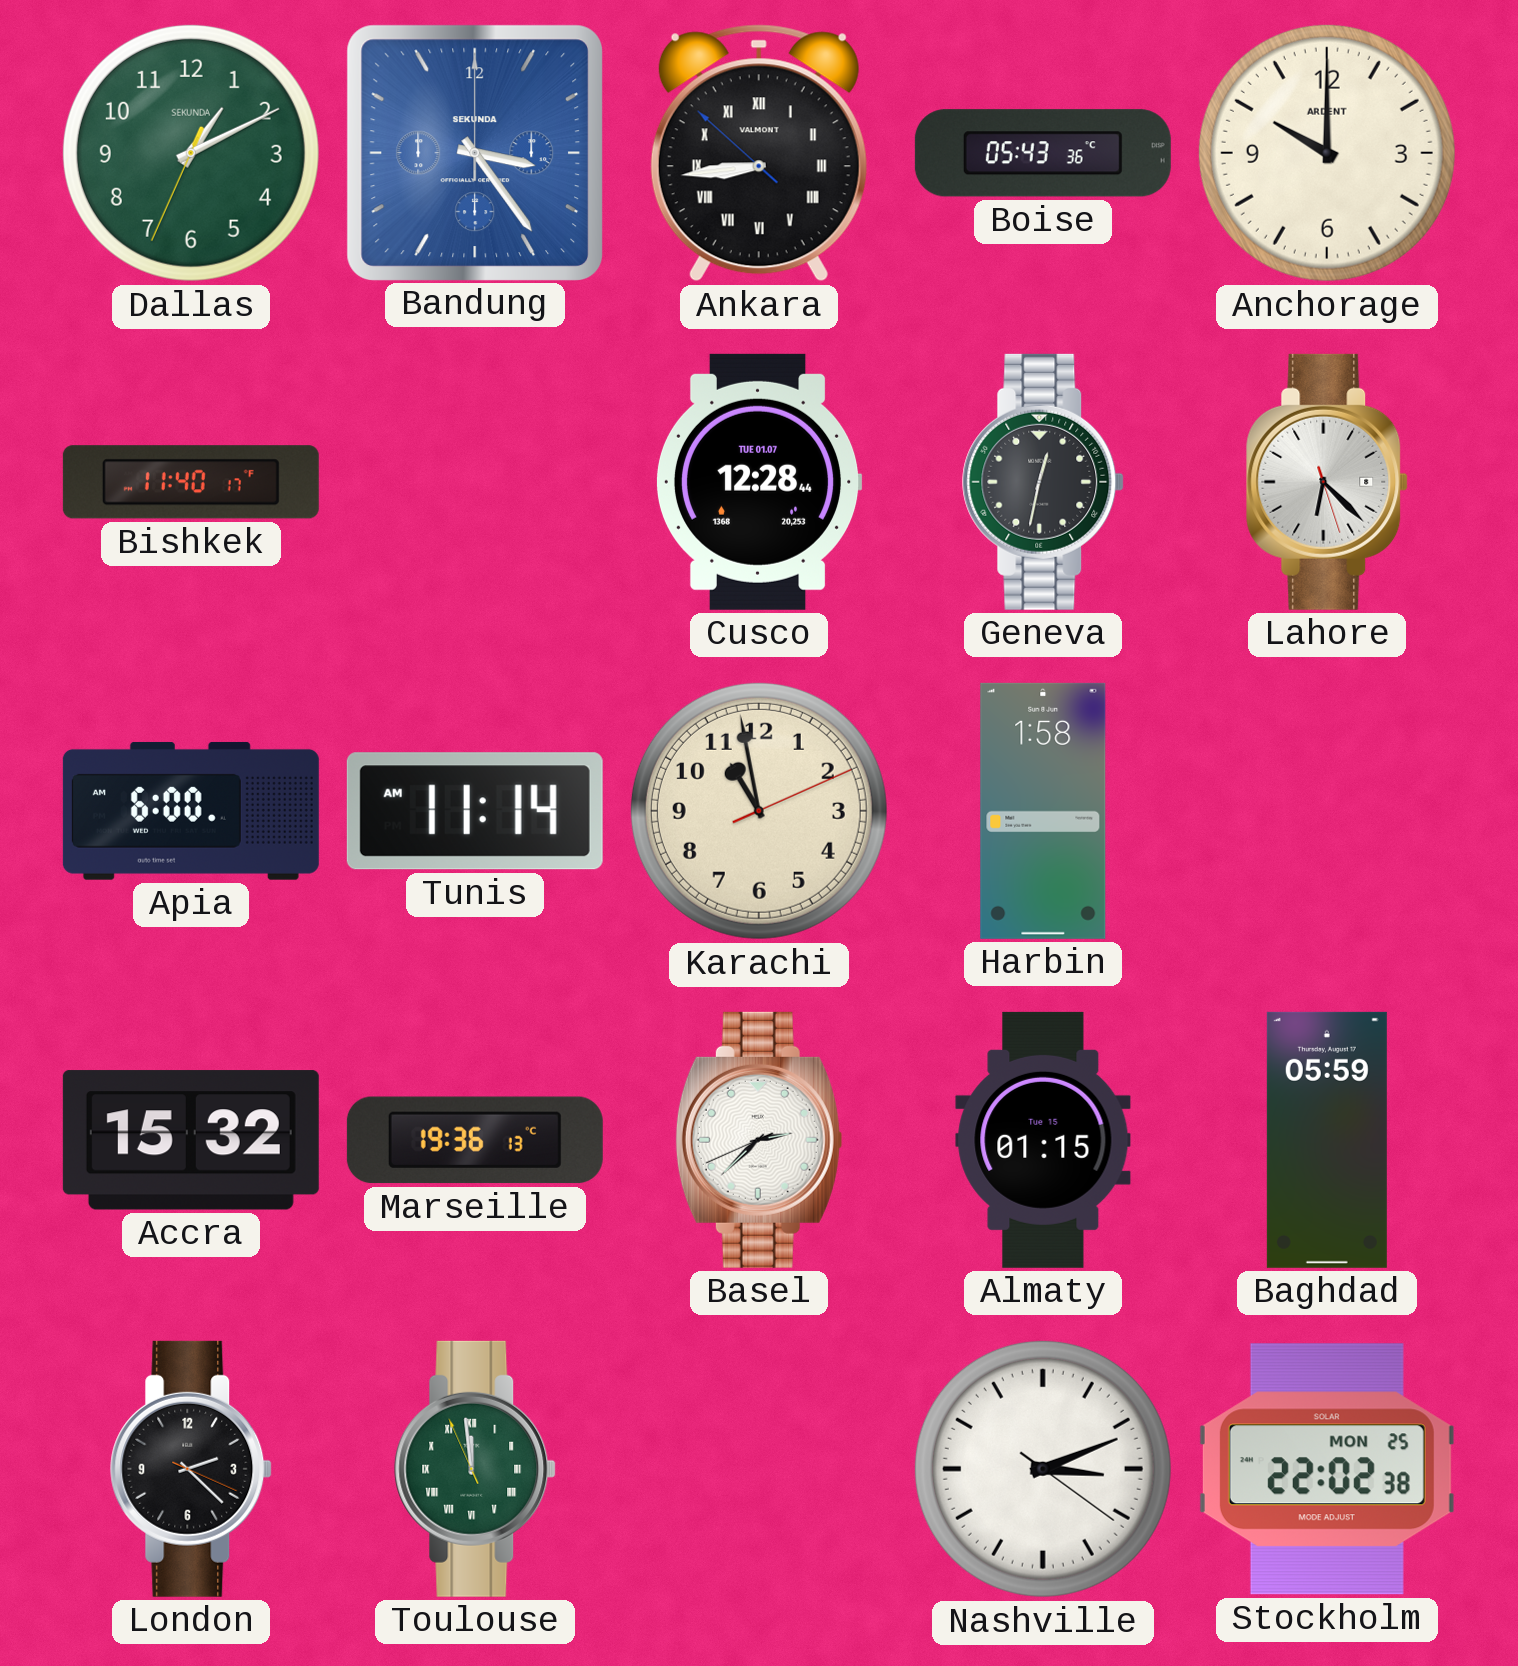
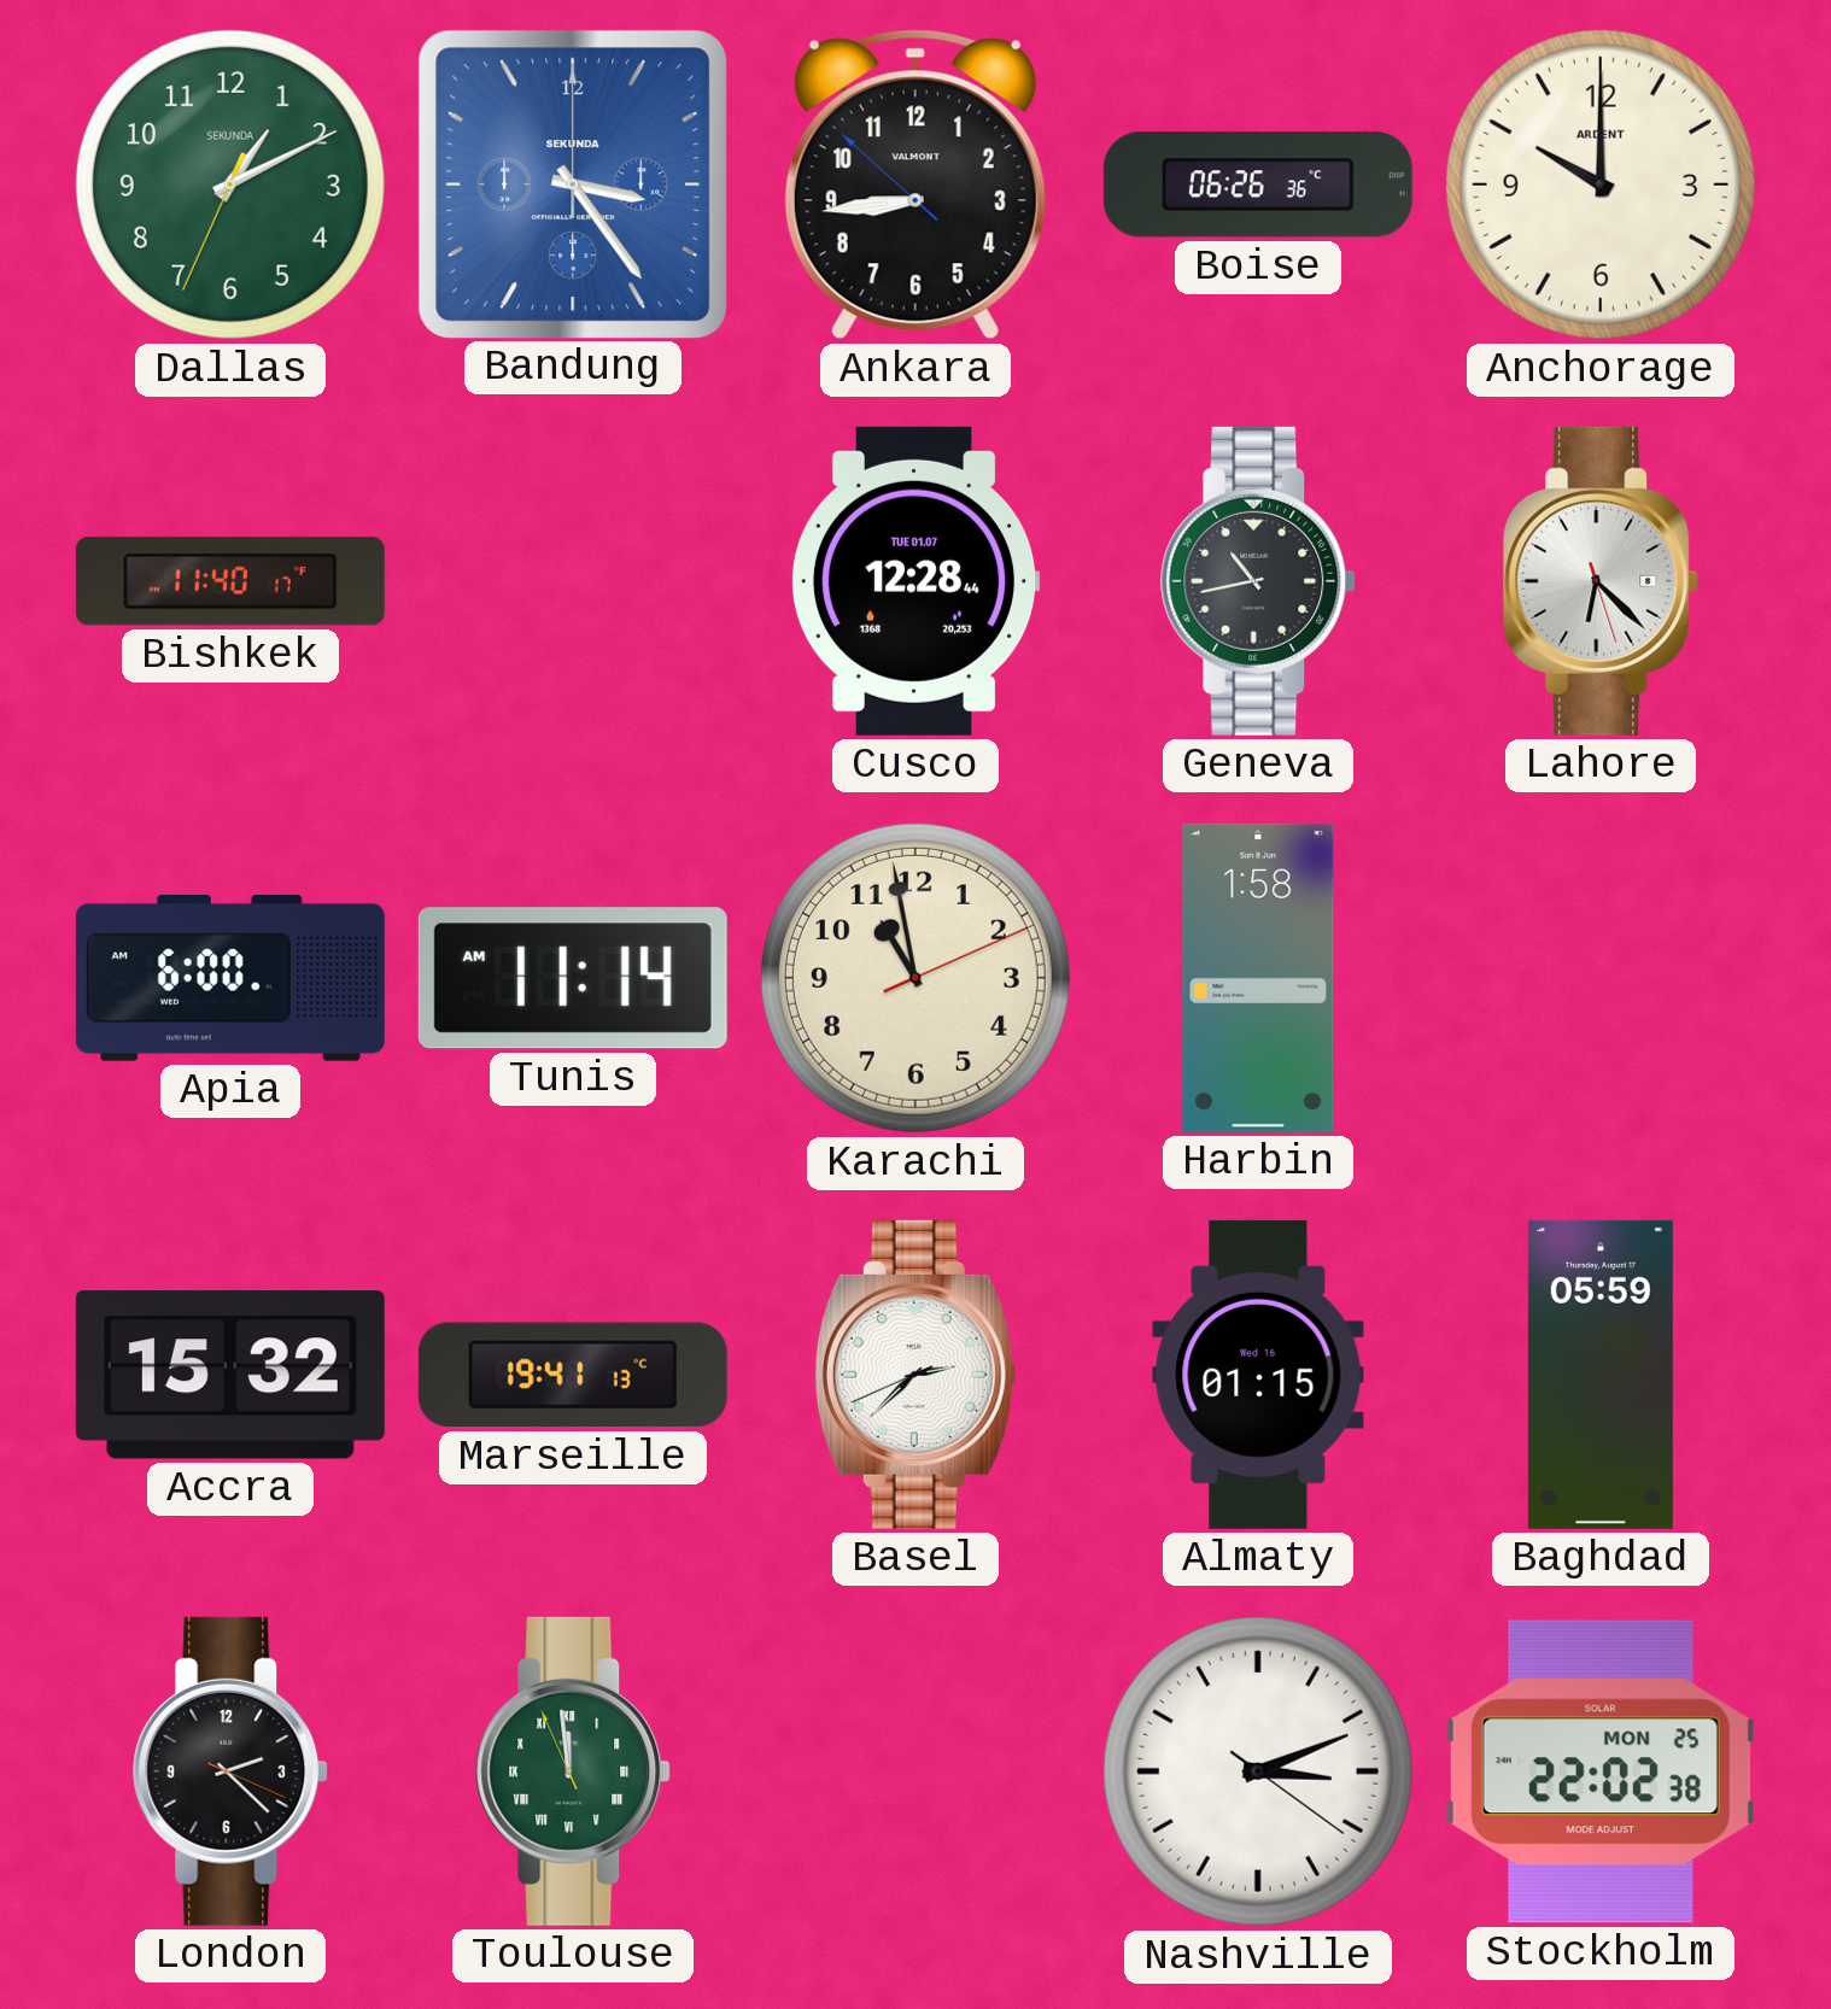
Ankara numerals: Roman -> Arabic (915, 184)
Boise: 05:43 -> 06:26 (1258, 184)
Geneva: 12:32 -> 10:43 (1258, 581)
Marseille: 19:36 -> 19:41 (573, 1375)
Almaty date: Tue 15 -> Wed 16 (1258, 1375)
